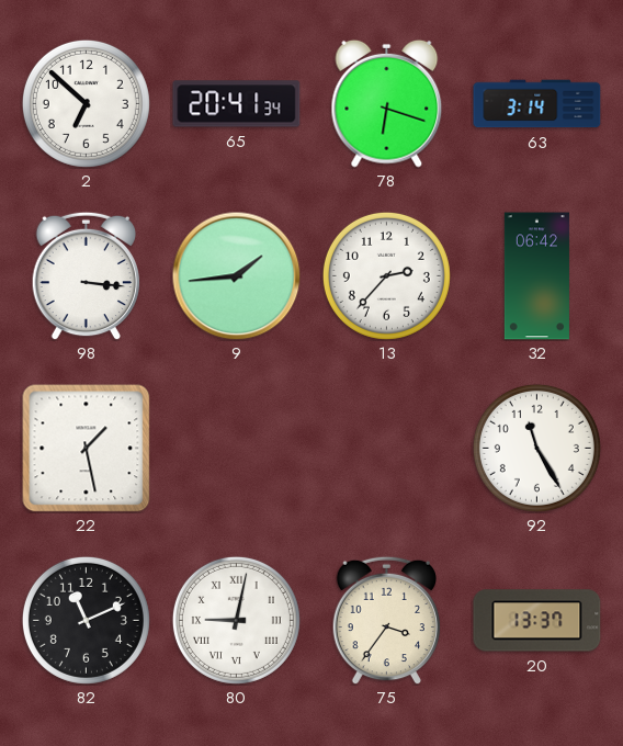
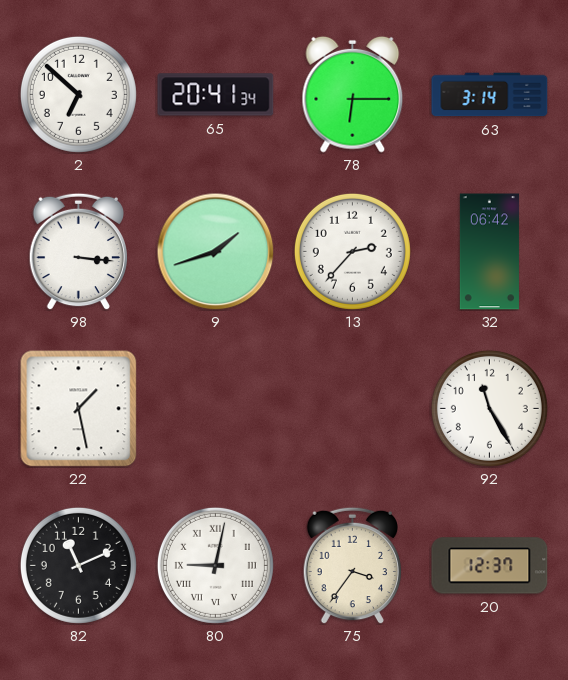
78: 6:18 -> 6:15 (353, 94)
9: 1:44 -> 1:42 (215, 251)
20: 13:37 -> 12:37 (490, 566)
